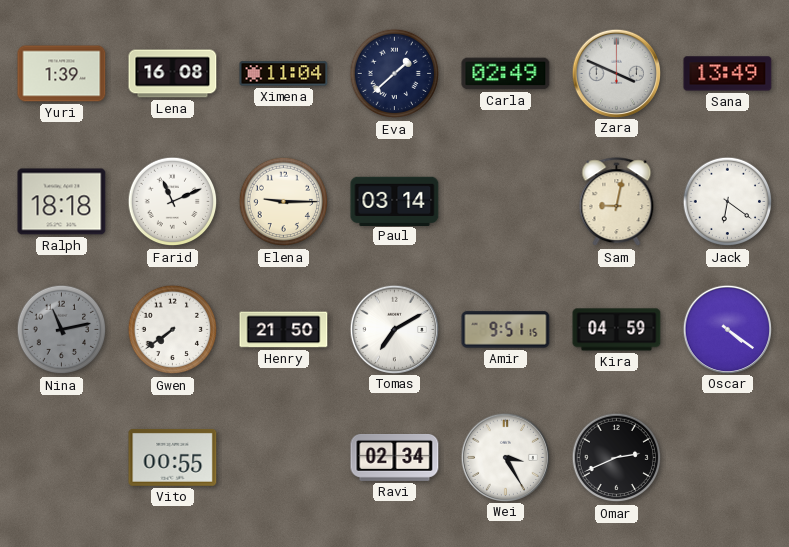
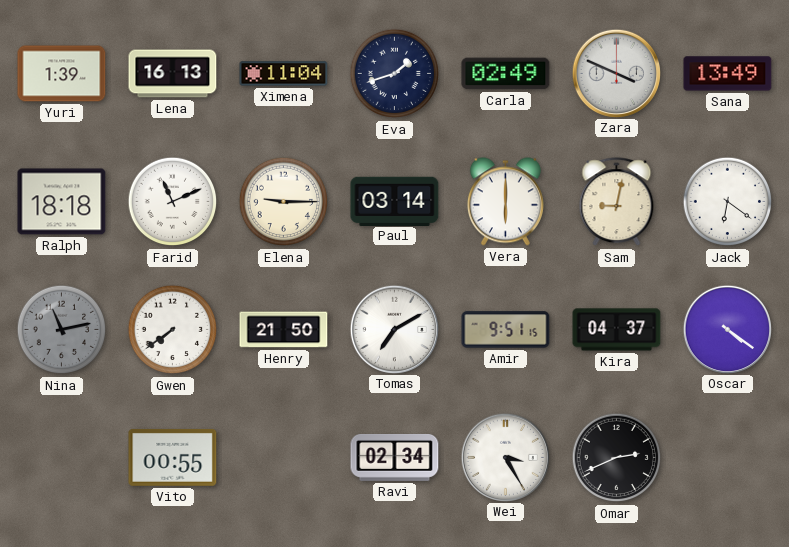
Lena: 16:08 -> 16:13 (173, 74)
Eva: 1:38 -> 1:42 (395, 74)
Vera: none -> 6:00 (505, 202)
Kira: 04:59 -> 04:37 (617, 330)
